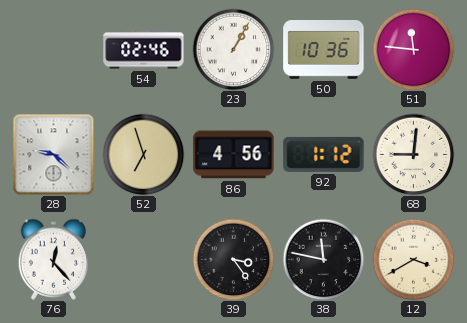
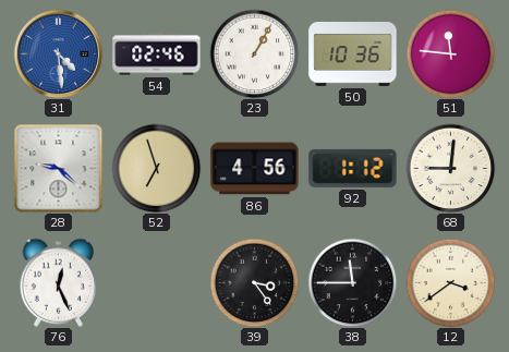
31: none -> 4:29 (58, 53)
76: 12:23 -> 12:26 (59, 282)
38: 11:47 -> 11:45 (352, 282)
12: 3:40 -> 3:39 (450, 282)
